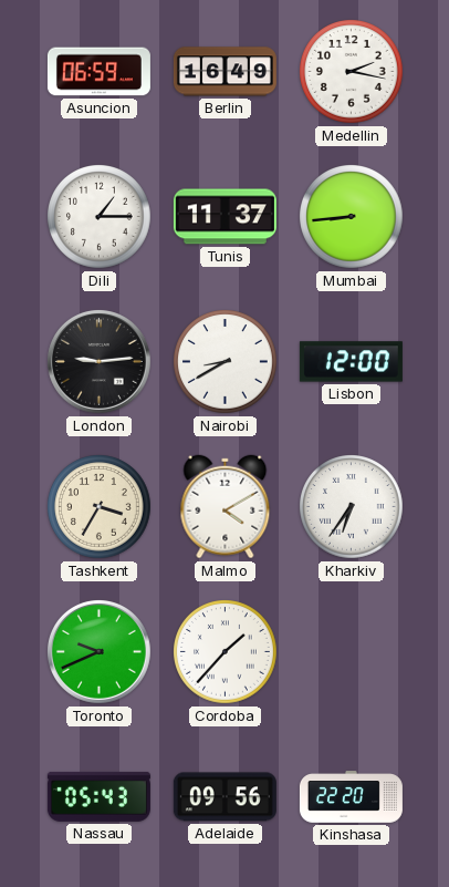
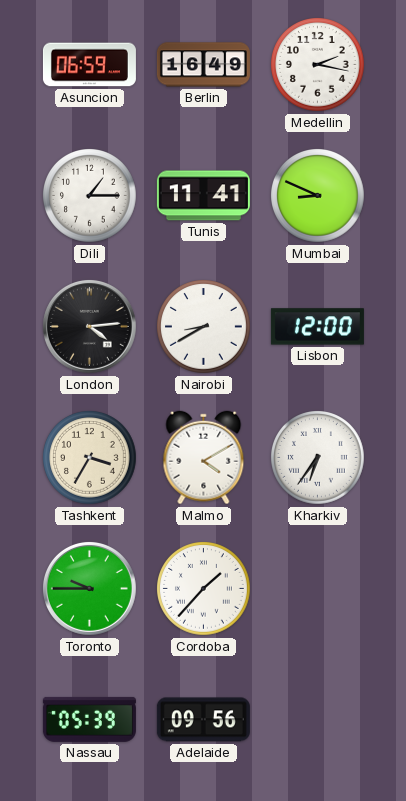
Tunis: 11:37 -> 11:41 (203, 196)
Mumbai: 8:44 -> 8:49 (318, 196)
London: 9:14 -> 4:14 (89, 326)
Toronto: 9:41 -> 9:45 (89, 588)
Nassau: 05:43 -> 05:39 (89, 719)
Kinshasa: 22:20 -> none (351, 797)
